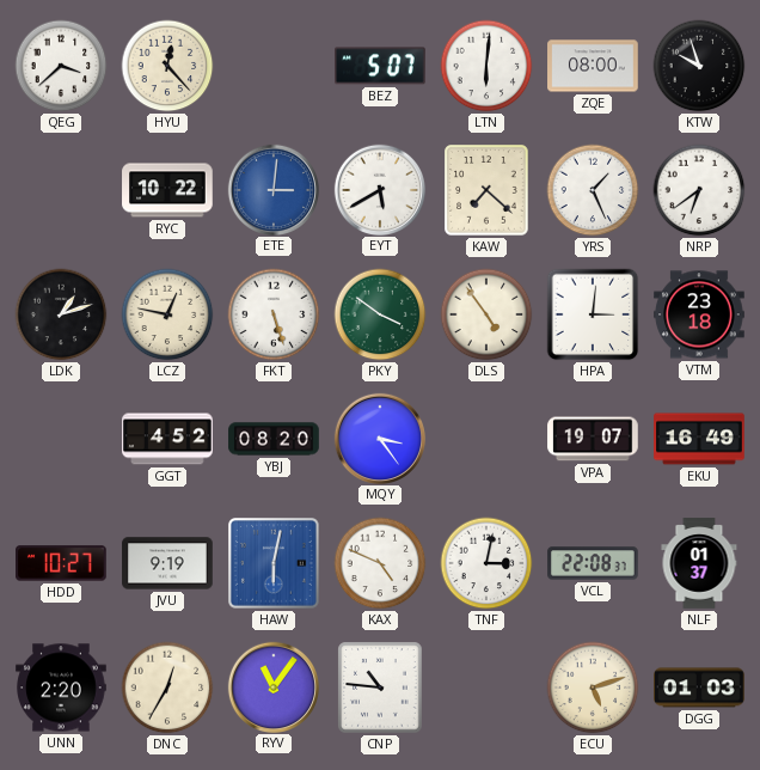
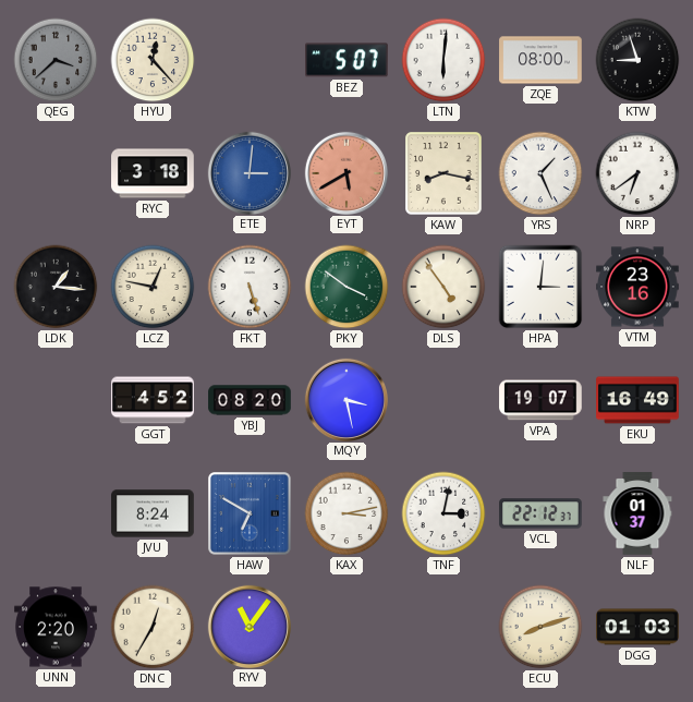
QEG dial: white -> grey (56, 60)
KTW: 9:57 -> 8:57 (637, 60)
RYC: 10:22 -> 3:18 (153, 173)
EYT dial: white -> salmon (345, 172)
KAW: 7:22 -> 8:17 (443, 173)
LDK: 1:12 -> 1:16 (56, 287)
VTM: 23:18 -> 23:16 (637, 287)
MQY: 3:24 -> 3:28 (345, 399)
HDD: 10:27 -> none (62, 563)
JVU: 9:19 -> 8:24 (153, 513)
HAW: 6:02 -> 6:50 (251, 515)
KAX: 4:49 -> 3:13 (346, 513)
VCL: 22:08 -> 22:12 (540, 513)
CNP: 10:46 -> none (380, 687)
ECU: 5:12 -> 8:12 (540, 627)
